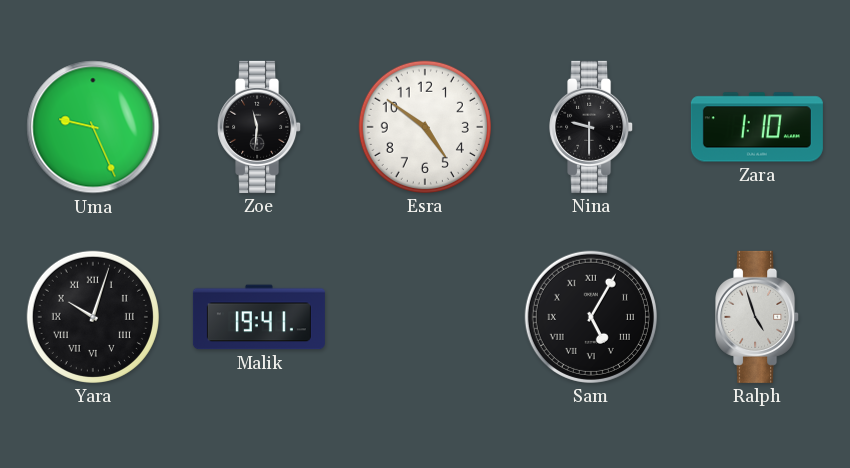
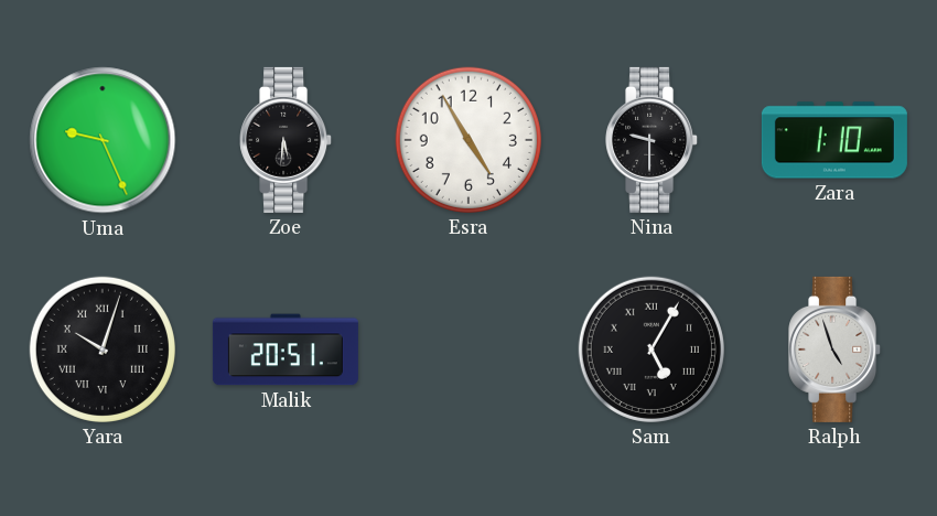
Zoe: 11:31 -> 5:31 (287, 140)
Esra: 4:51 -> 4:55 (468, 140)
Malik: 19:41 -> 20:51 (286, 350)
